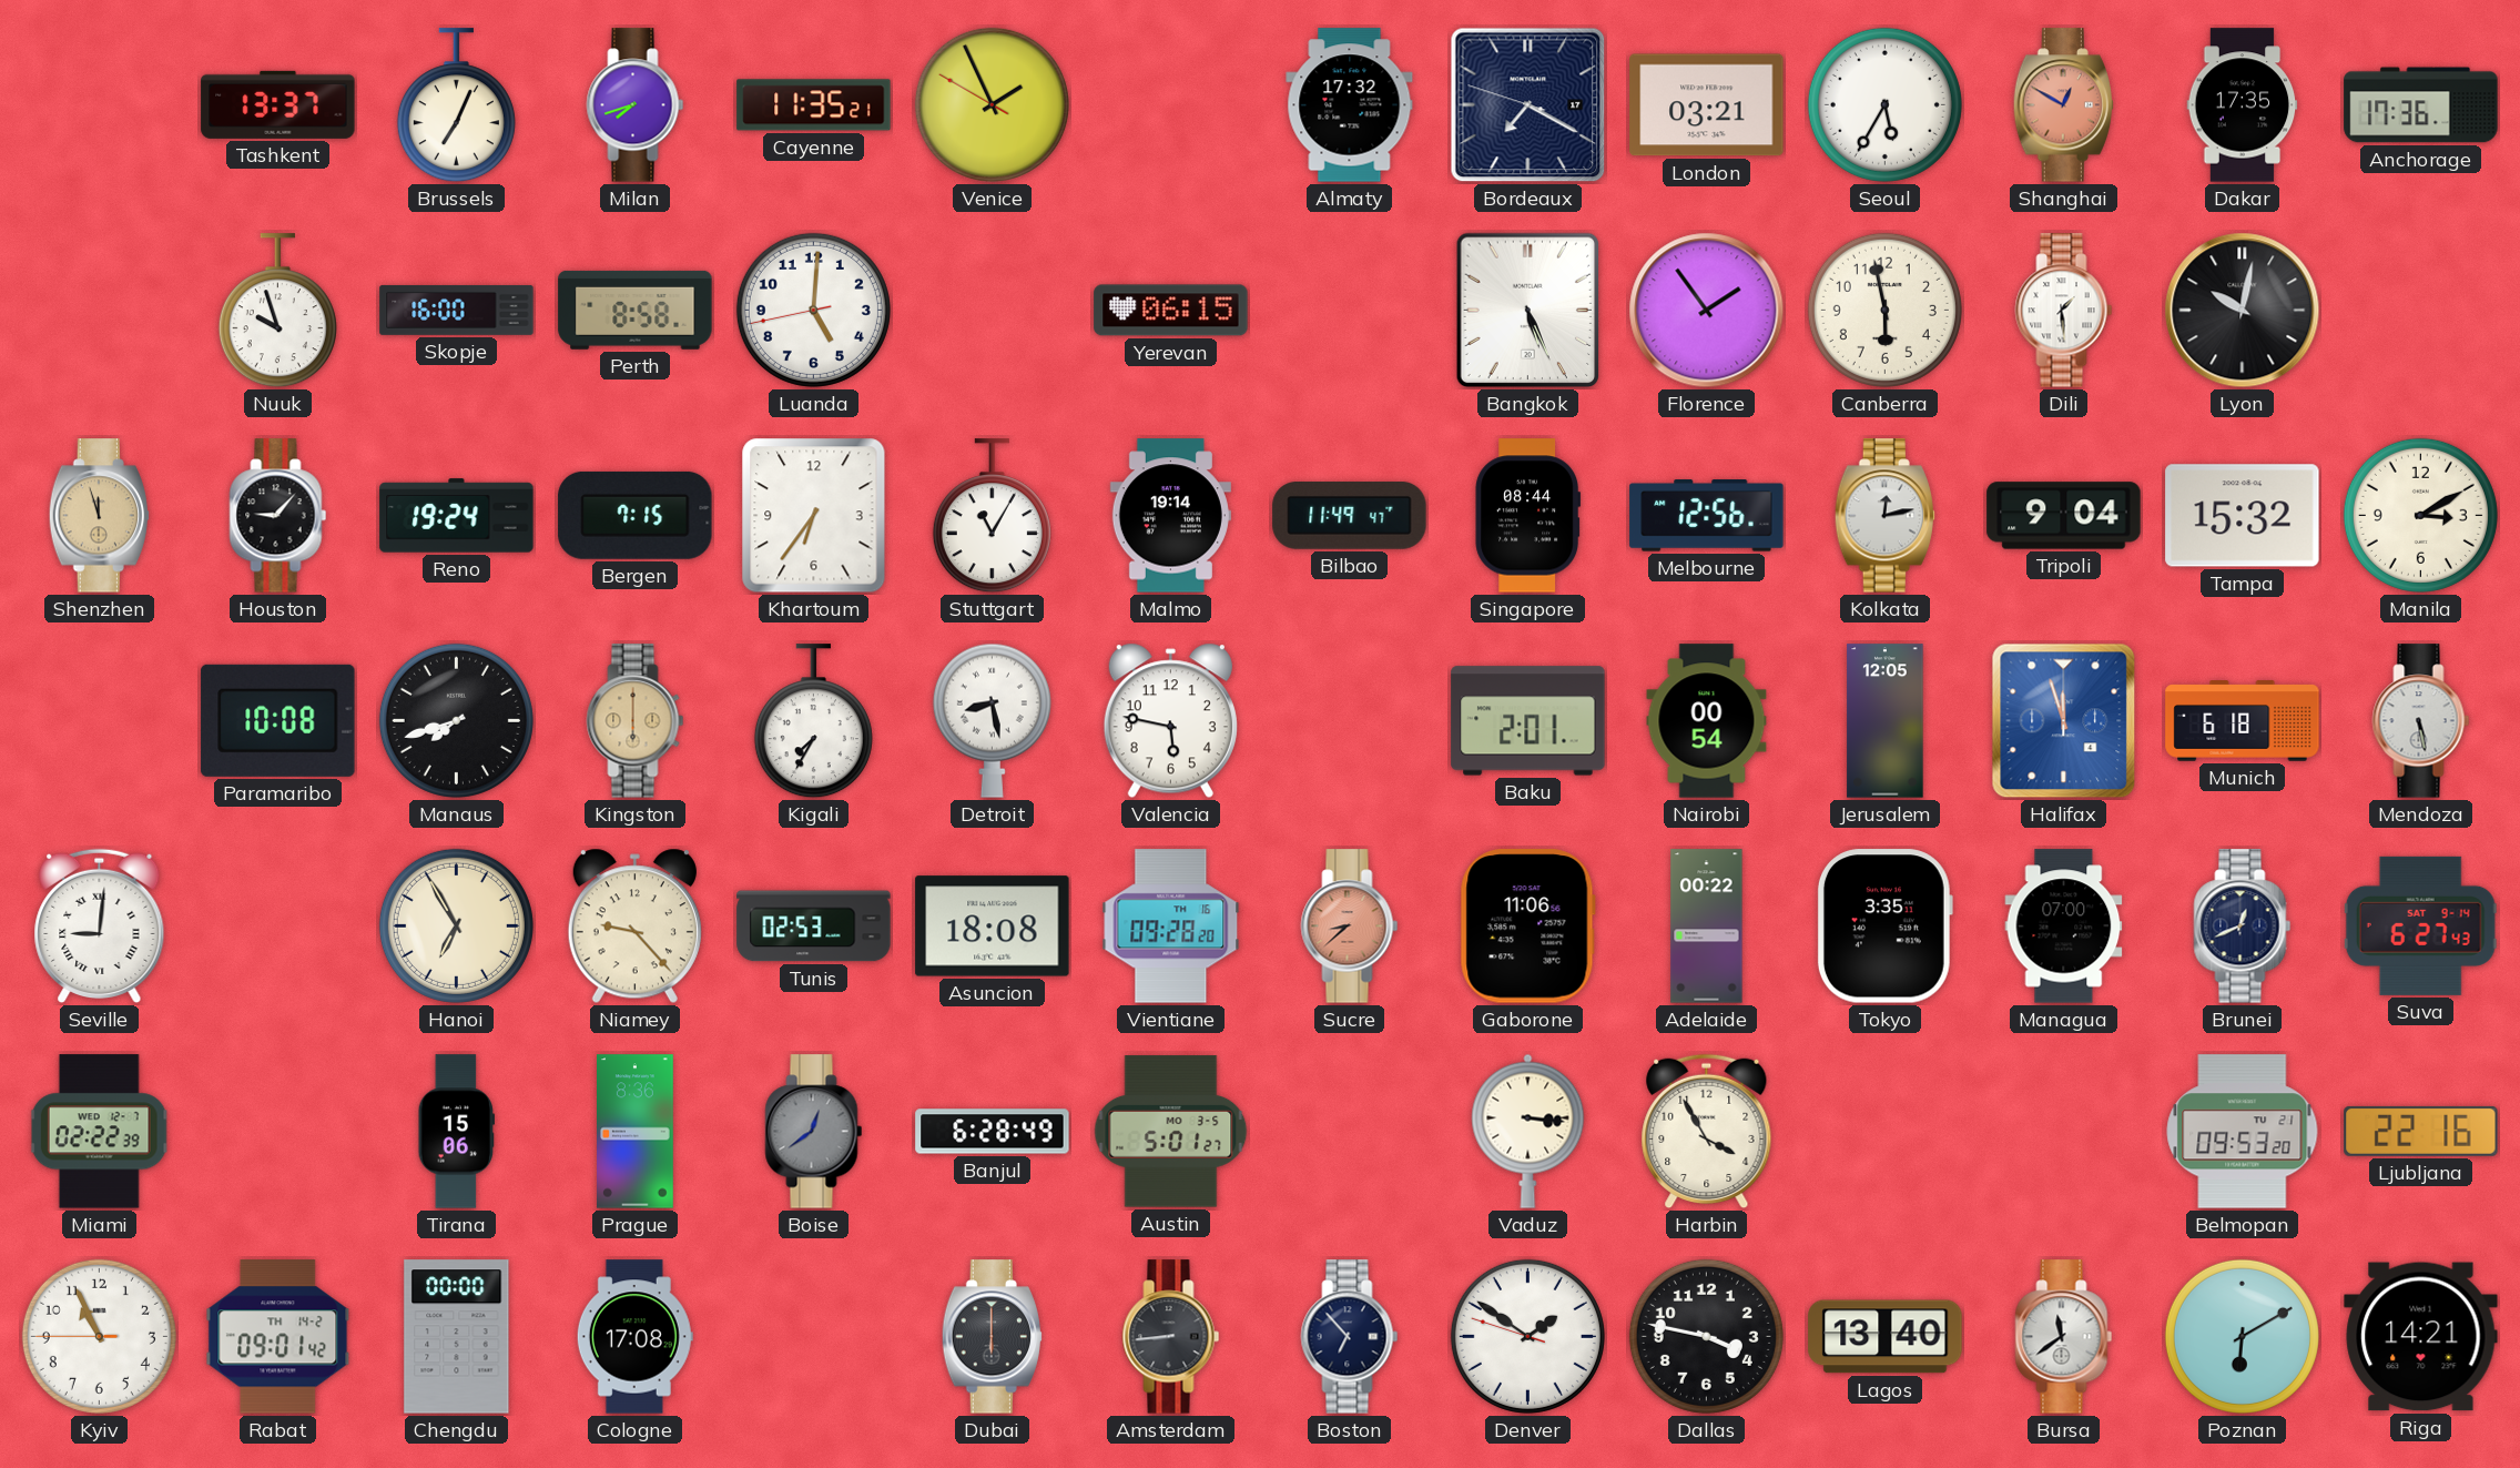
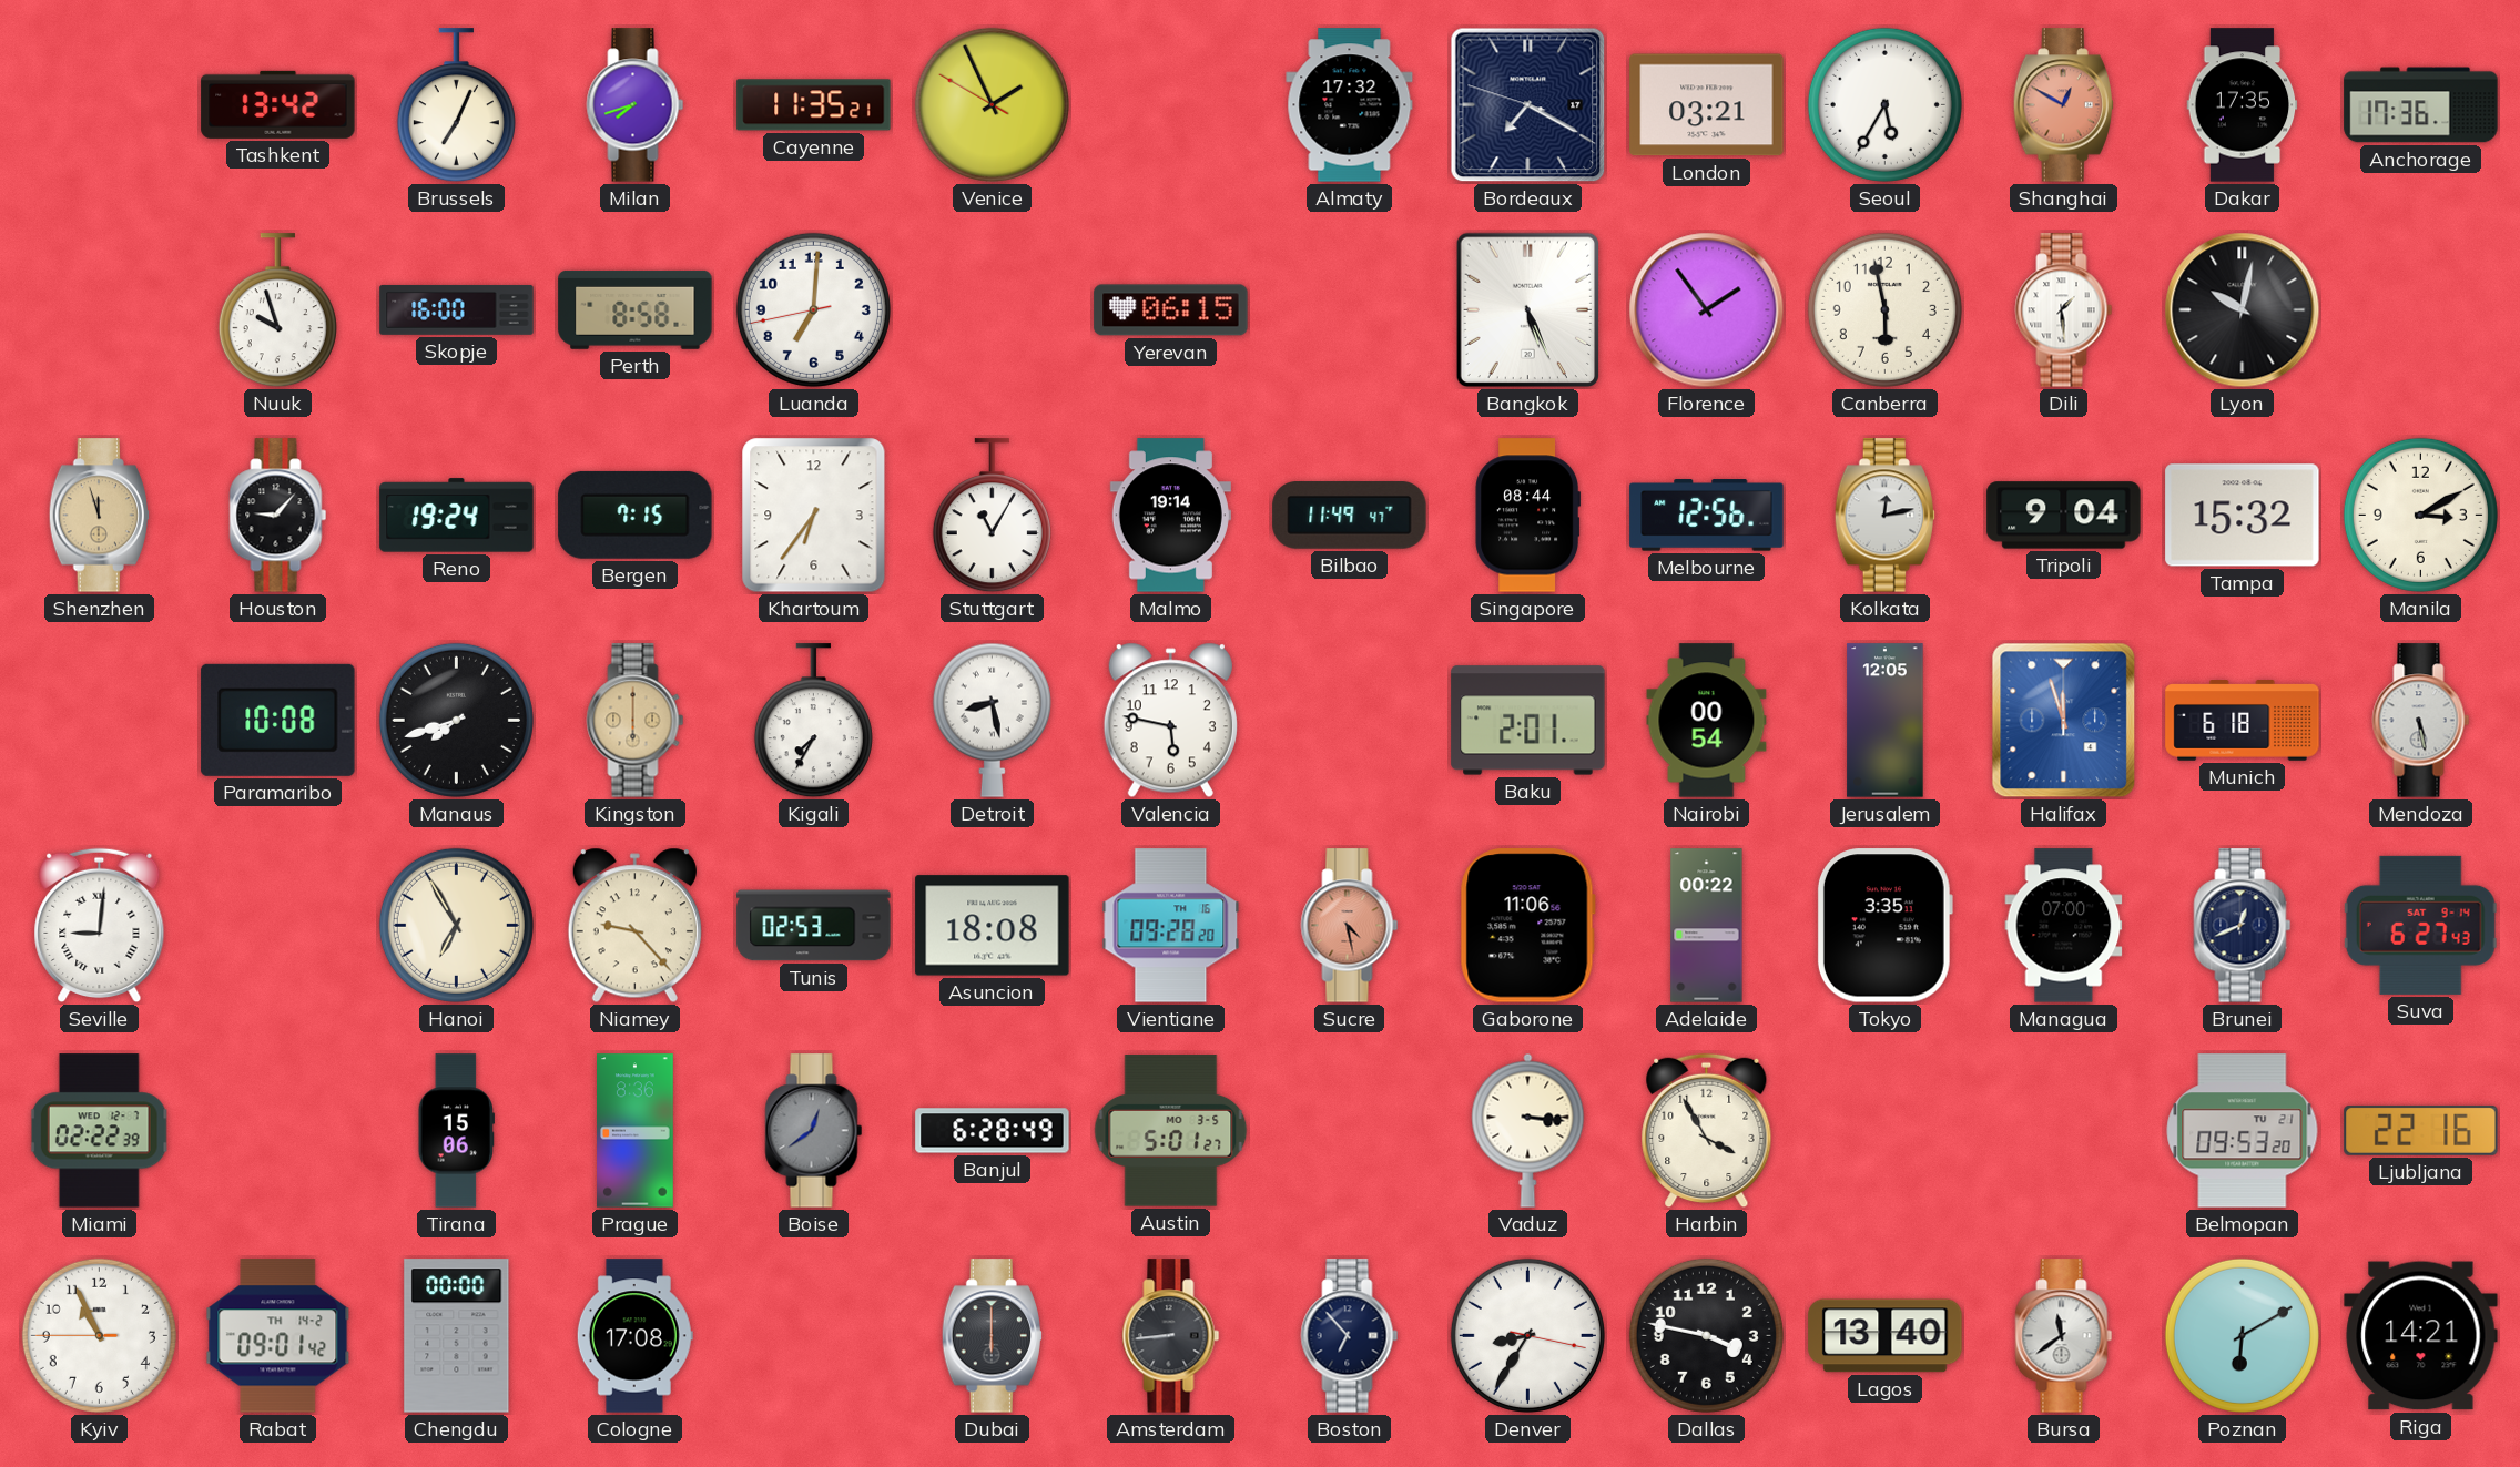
Tashkent: 13:37 -> 13:42 (278, 104)
Luanda: 5:00 -> 7:00 (813, 309)
Sucre: 8:38 -> 4:28 (1350, 926)
Denver: 1:50 -> 8:35 (1527, 1335)
